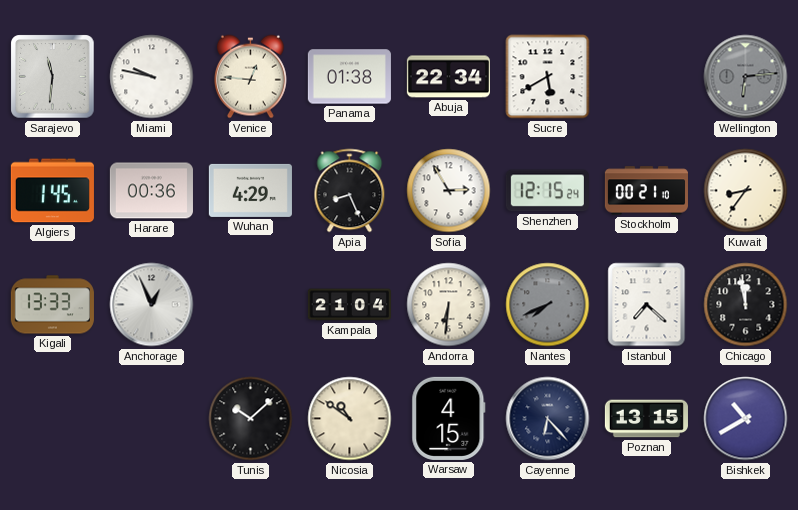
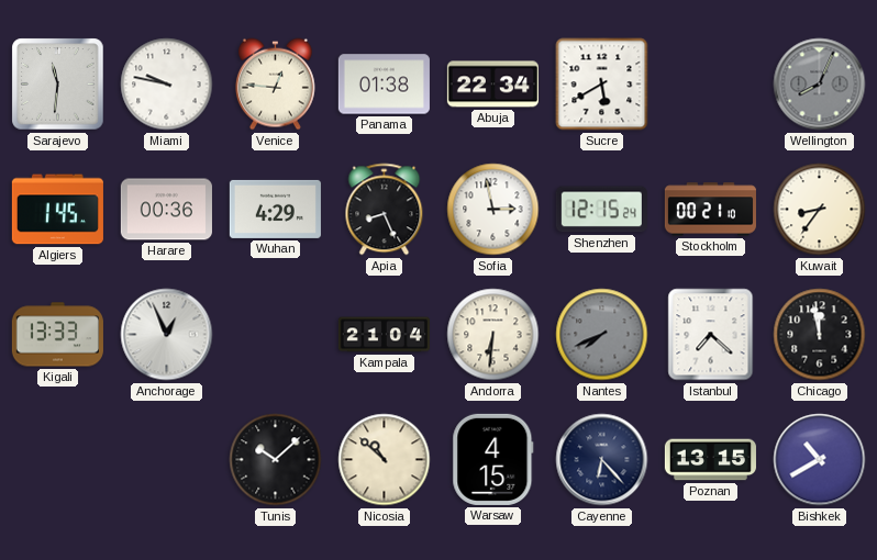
Wellington: 6:14 -> 8:04 (820, 85)
Sofia: 2:55 -> 2:58 (493, 210)
Nicosia: 10:51 -> 10:52 (385, 460)
